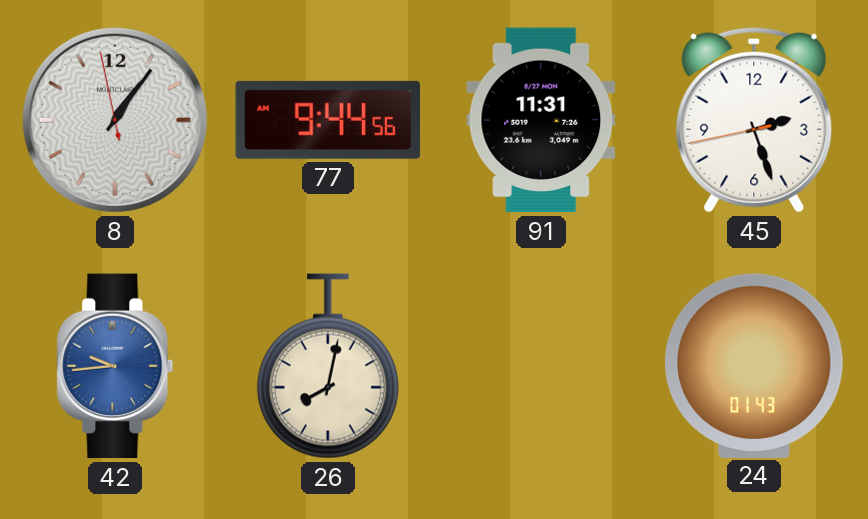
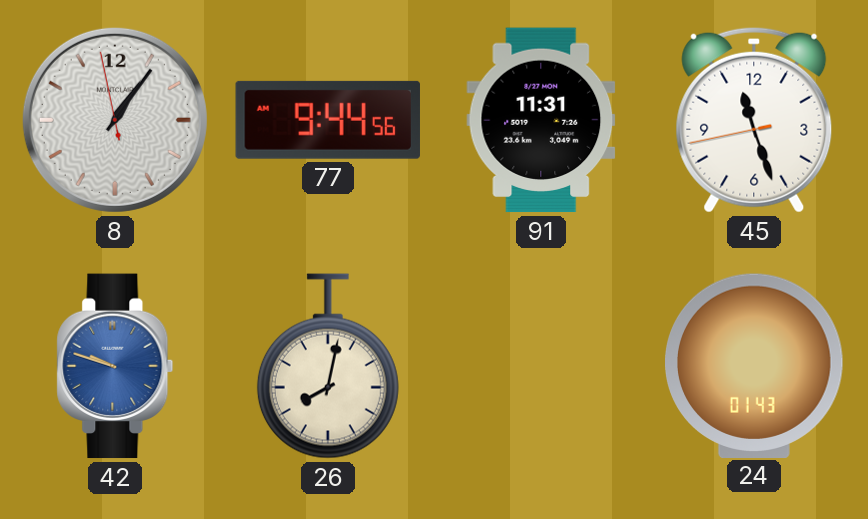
45: 2:26 -> 11:26 (754, 120)
42: 9:44 -> 9:48 (115, 366)
